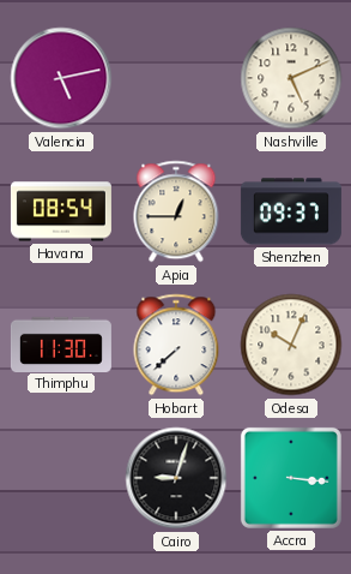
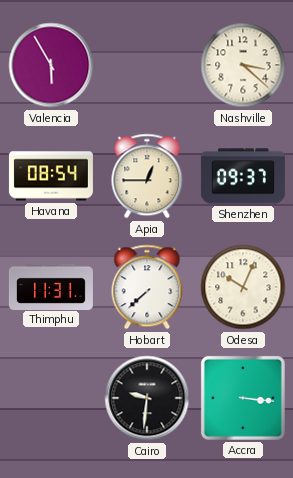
Valencia: 5:13 -> 5:55 (51, 65)
Nashville: 5:11 -> 3:22 (243, 65)
Thimphu: 11:30 -> 11:31 (51, 286)
Cairo: 9:03 -> 9:31 (147, 398)
